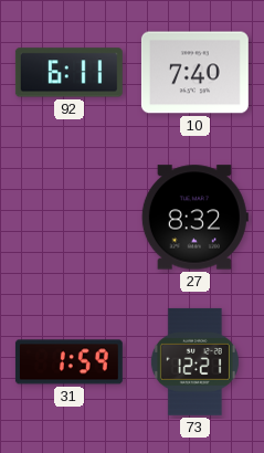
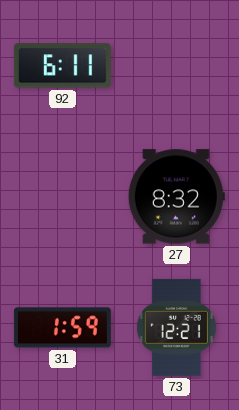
10: 7:40 -> none (194, 73)
